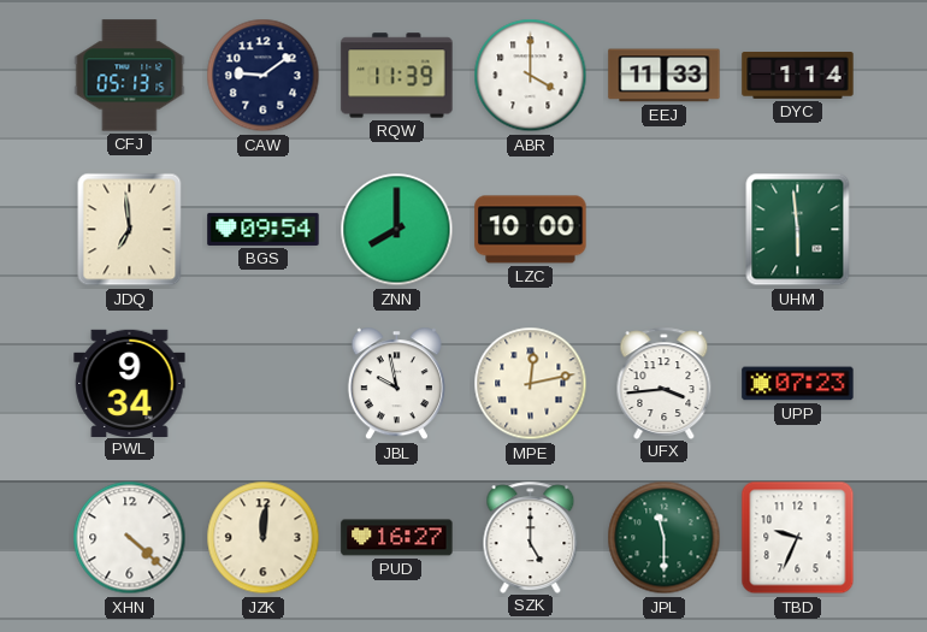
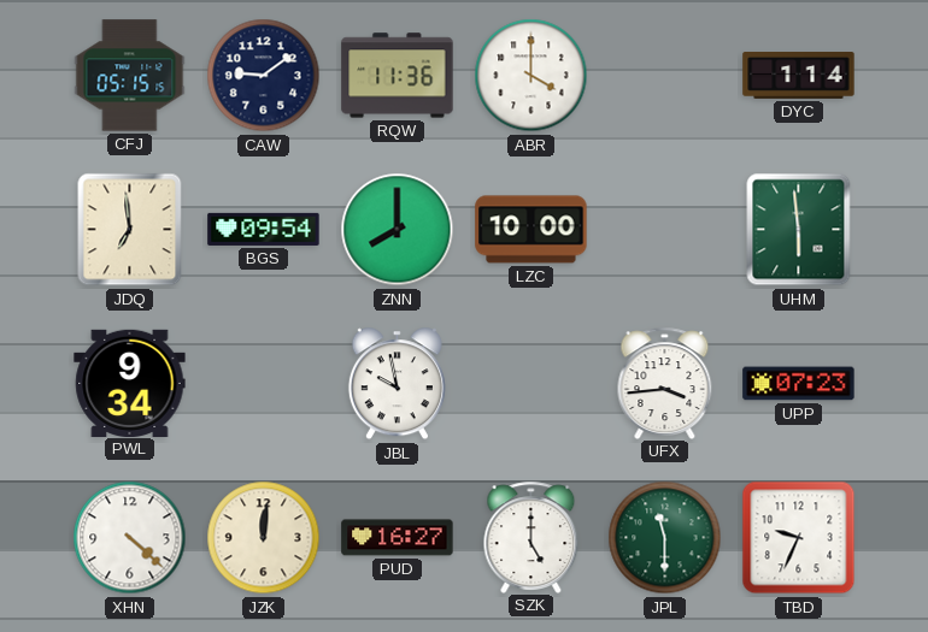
CFJ: 05:13 -> 05:15 (130, 76)
RQW: 11:39 -> 11:36 (398, 76)
EEJ: 11:33 -> none (665, 76)
MPE: 12:13 -> none (531, 384)
